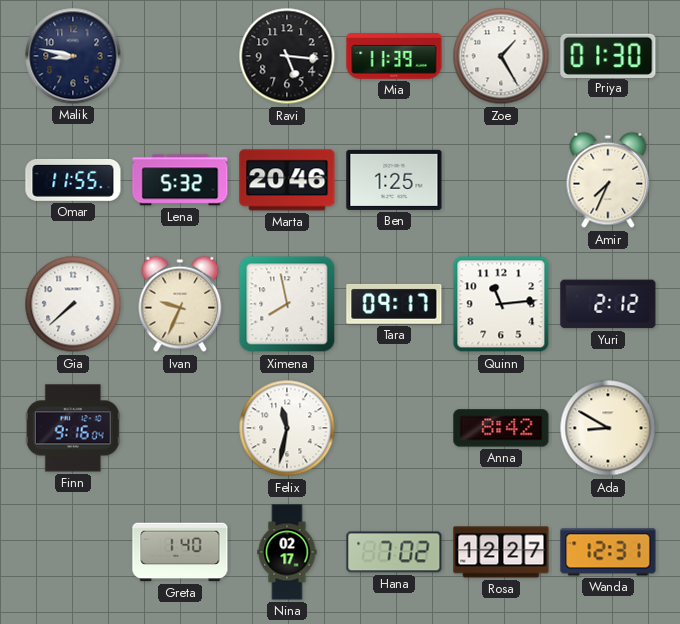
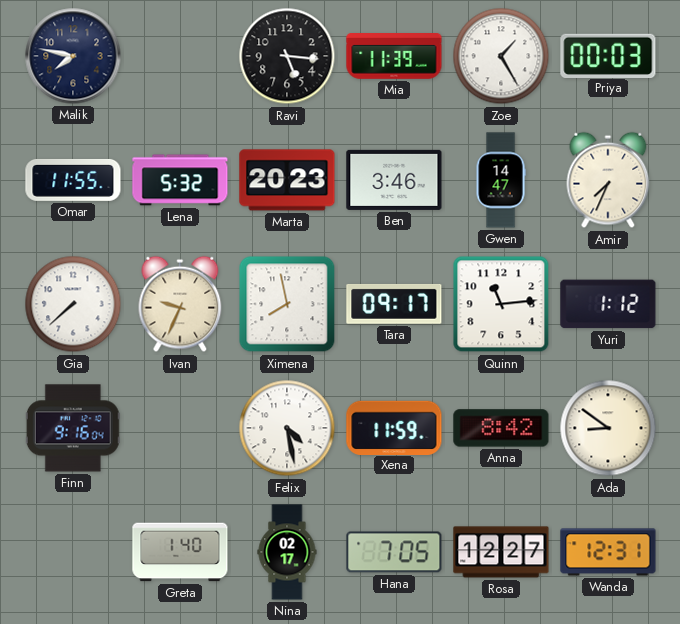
Malik: 8:47 -> 7:47 (73, 56)
Priya: 01:30 -> 00:03 (608, 55)
Marta: 20:46 -> 20:23 (287, 180)
Ben: 1:25 -> 3:46 (394, 180)
Gwen: none -> 14:47 (501, 180)
Yuri: 2:12 -> 1:12 (608, 304)
Felix: 11:32 -> 4:28 (287, 428)
Xena: none -> 11:59 (394, 427)
Ada: 8:50 -> 8:51 (608, 428)
Hana: 7:02 -> 7:05 (394, 552)
